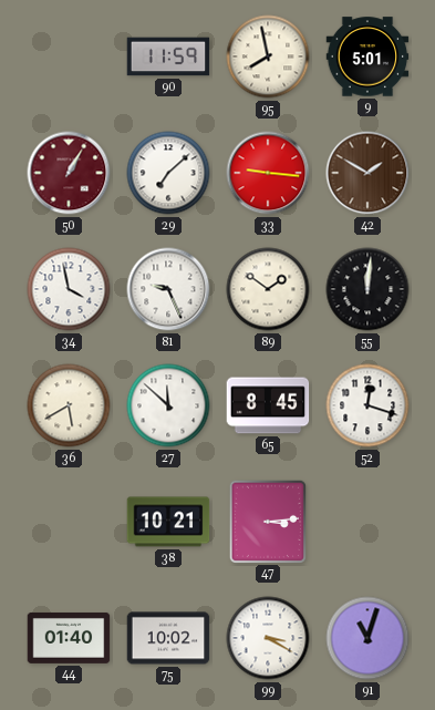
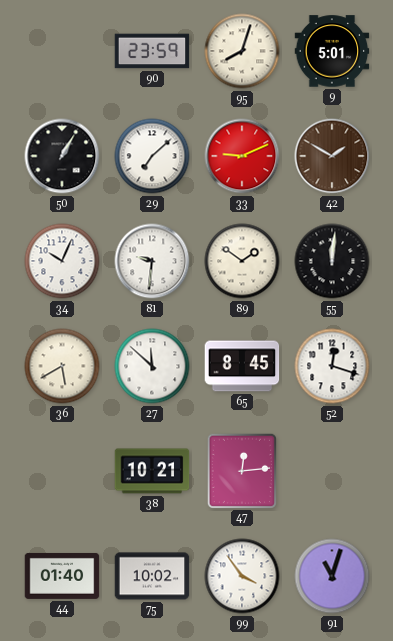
90: 11:59 -> 23:59 (152, 51)
95: 7:58 -> 8:03 (242, 51)
50 dial: burgundy -> black (62, 156)
33: 9:16 -> 9:11 (242, 156)
34: 3:58 -> 10:04 (62, 261)
81: 9:26 -> 9:31 (152, 261)
47: 3:14 -> 12:14 (242, 470)
99: 3:20 -> 3:54 (242, 576)
